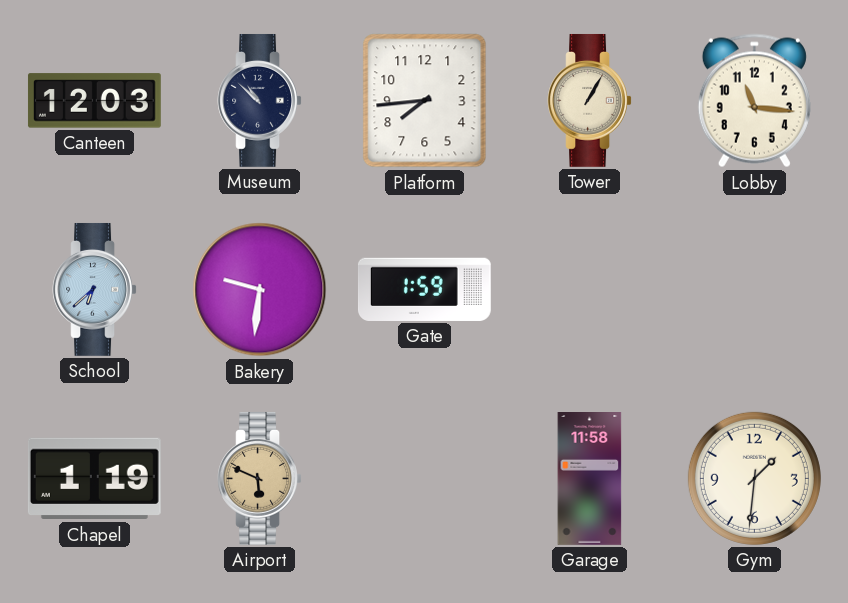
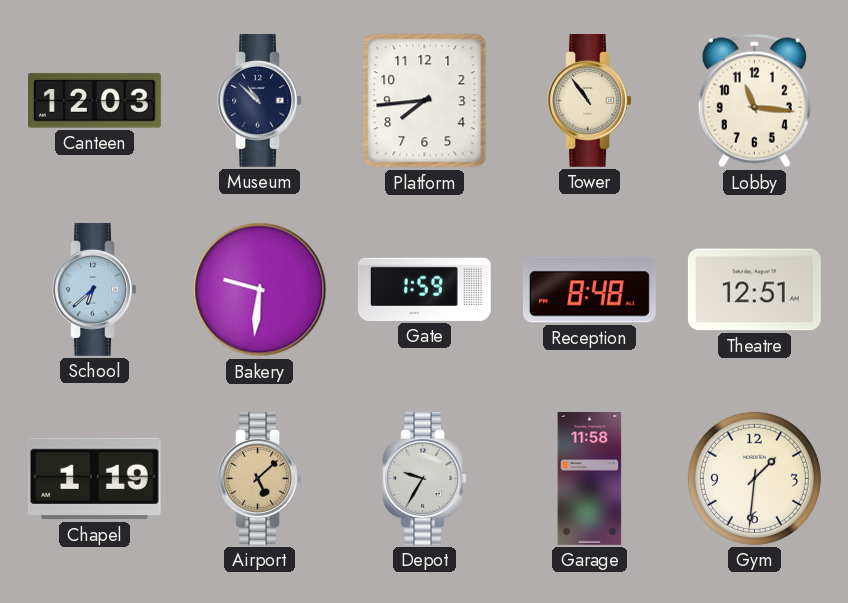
Tower: 1:05 -> 10:54 (589, 100)
Reception: none -> 8:48 (589, 290)
Theatre: none -> 12:51 (754, 290)
Airport: 5:49 -> 5:08 (259, 478)
Depot: none -> 9:35 (424, 478)
